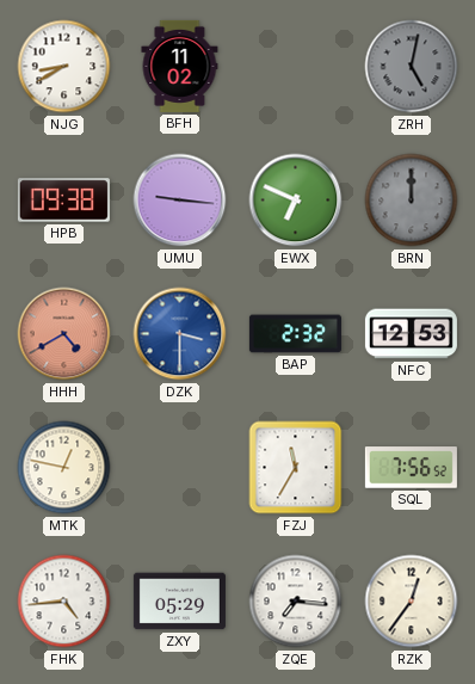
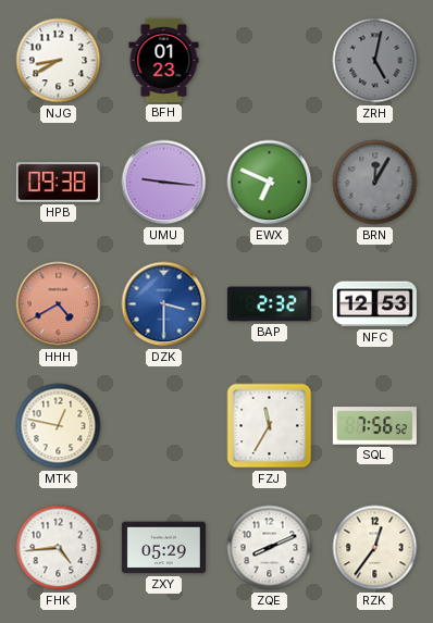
BFH: 11:02 -> 01:23 (164, 60)
BRN: 12:00 -> 12:05 (375, 183)
ZQE: 7:16 -> 8:11 (270, 548)
